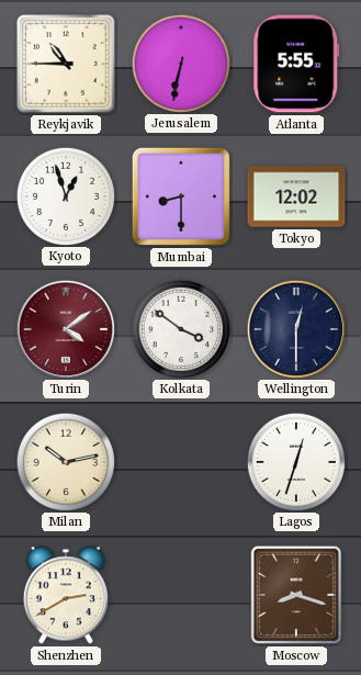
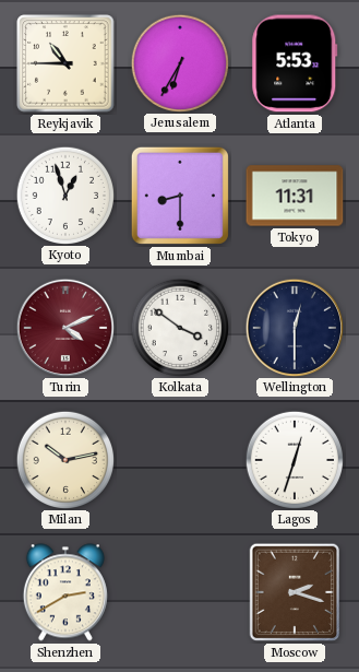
Jerusalem: 6:32 -> 6:35 (179, 62)
Atlanta: 5:55 -> 5:53 (295, 63)
Tokyo: 12:02 -> 11:31 (295, 196)
Turin: 4:09 -> 4:11 (64, 327)
Moscow: 8:18 -> 2:18 (295, 592)
